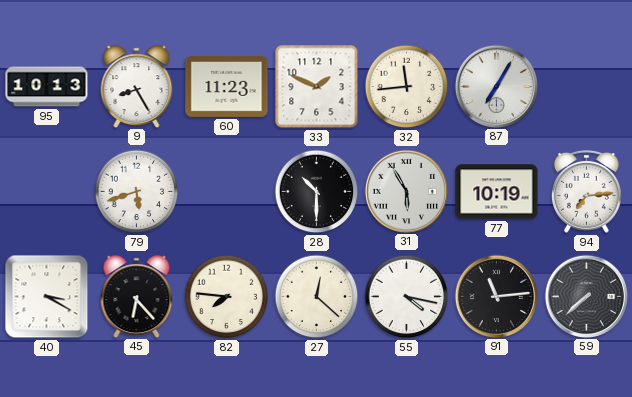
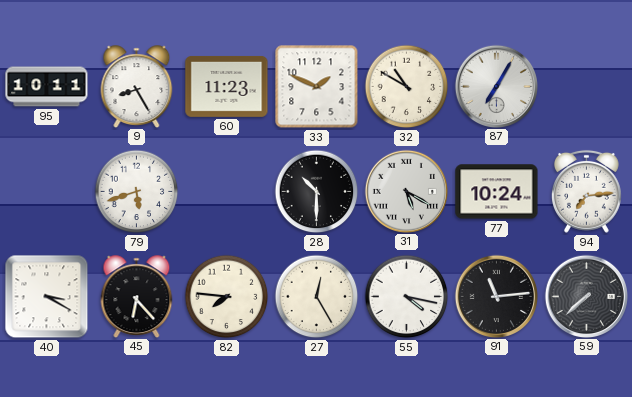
95: 10:13 -> 10:11 (47, 87)
32: 11:44 -> 10:50 (407, 87)
31: 5:55 -> 5:20 (406, 191)
77: 10:19 -> 10:24 (497, 192)
27: 12:22 -> 12:25 (317, 297)
